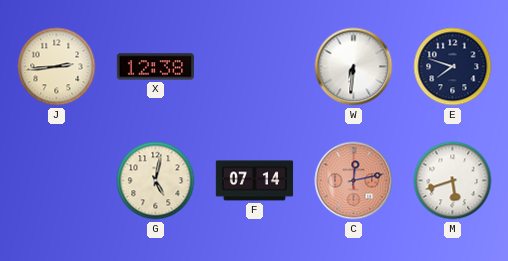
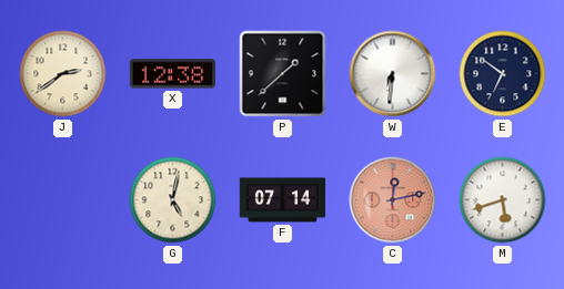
J: 2:44 -> 2:39 (63, 74)
P: none -> 1:38 (283, 74)
E: 7:48 -> 6:51 (503, 74)
